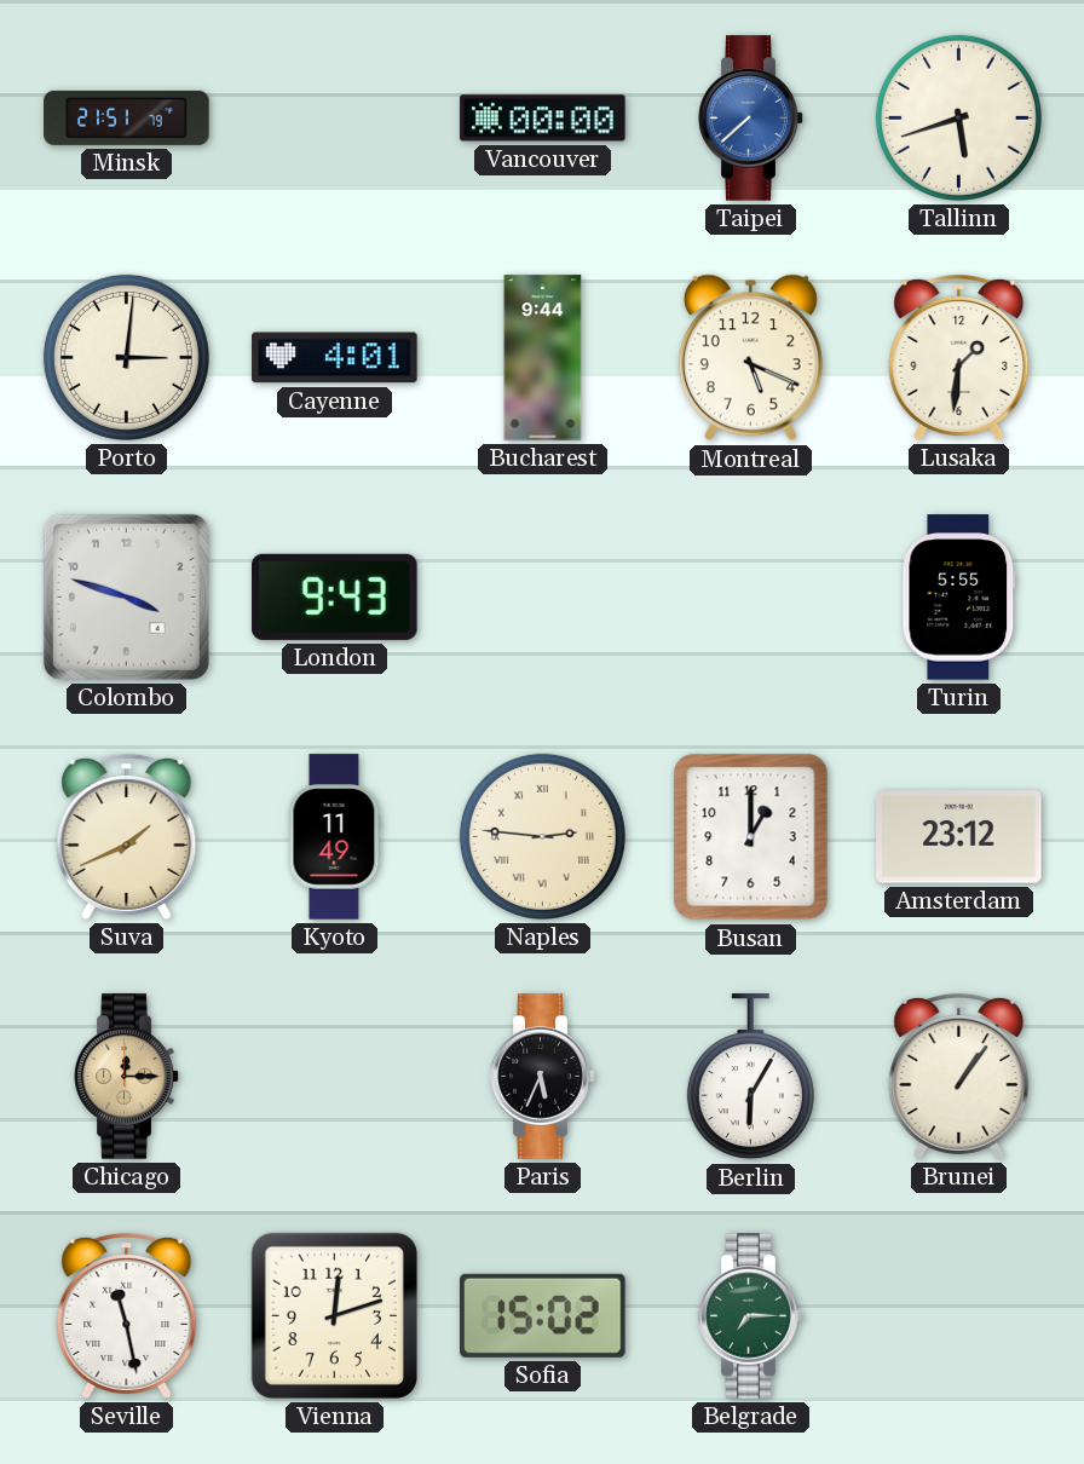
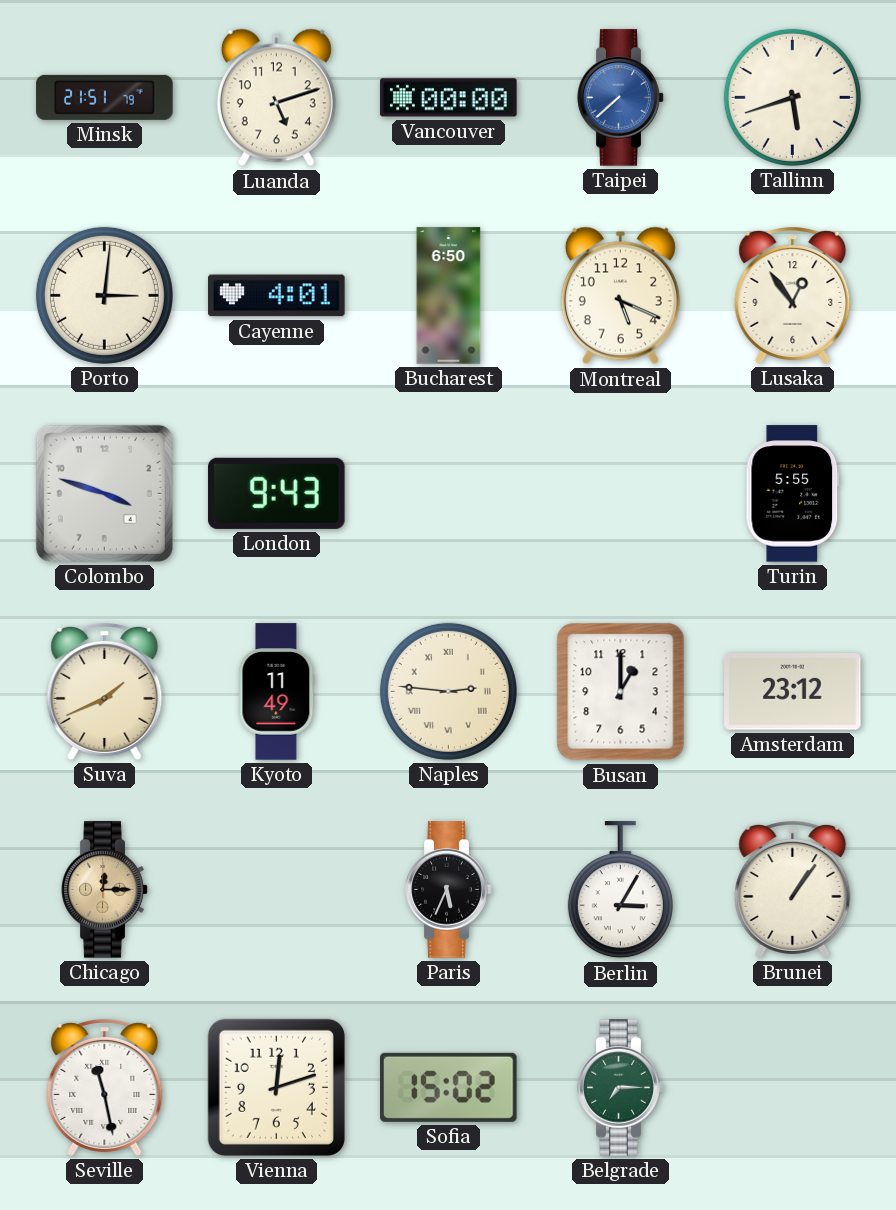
Luanda: none -> 5:12 (276, 98)
Bucharest: 9:44 -> 6:50 (449, 296)
Lusaka: 1:31 -> 12:54 (793, 295)
Berlin: 6:05 -> 3:05 (620, 890)
